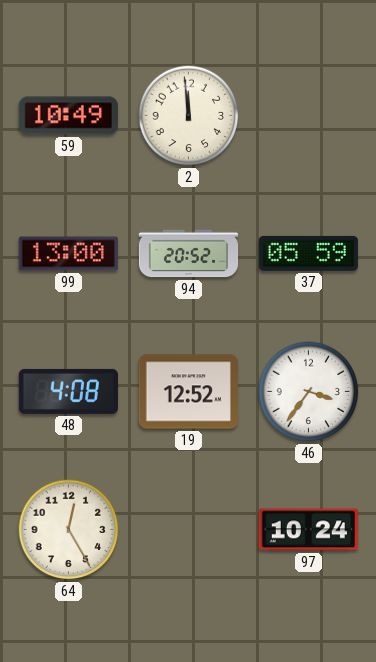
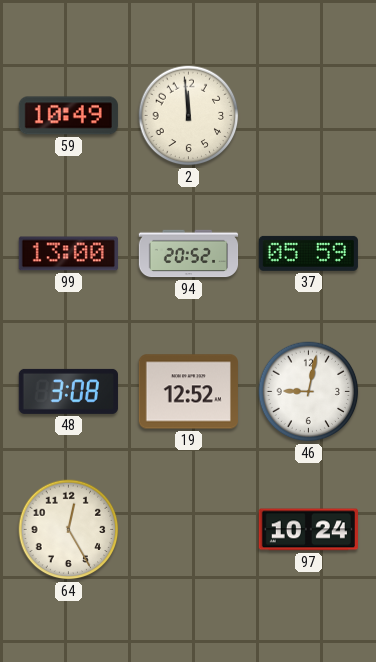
48: 4:08 -> 3:08 (68, 391)
46: 3:36 -> 9:02 (309, 392)
